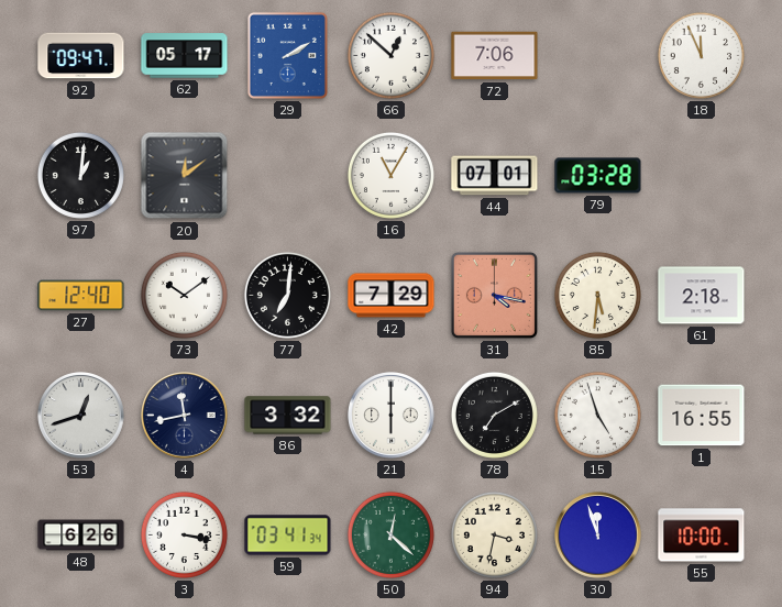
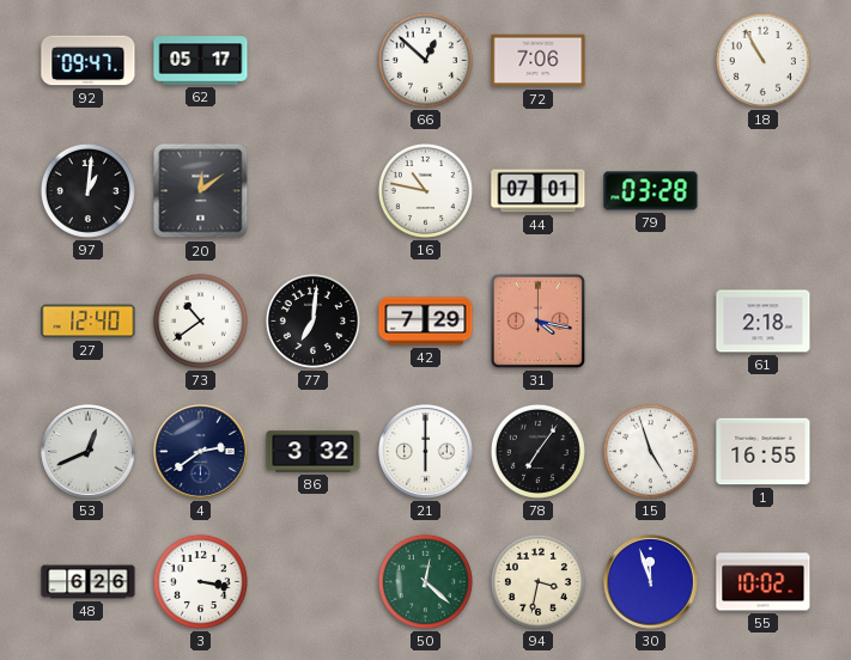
29: 2:10 -> none (287, 55)
18: 11:56 -> 10:55 (762, 60)
16: 11:05 -> 10:47 (425, 190)
73: 10:09 -> 10:39 (200, 320)
85: 5:31 -> none (597, 295)
53: 12:42 -> 12:41 (89, 452)
4: 11:43 -> 2:39 (201, 452)
78: 7:10 -> 7:06 (537, 451)
59: 03:41 -> none (288, 536)
55: 10:00 -> 10:02 (764, 582)
